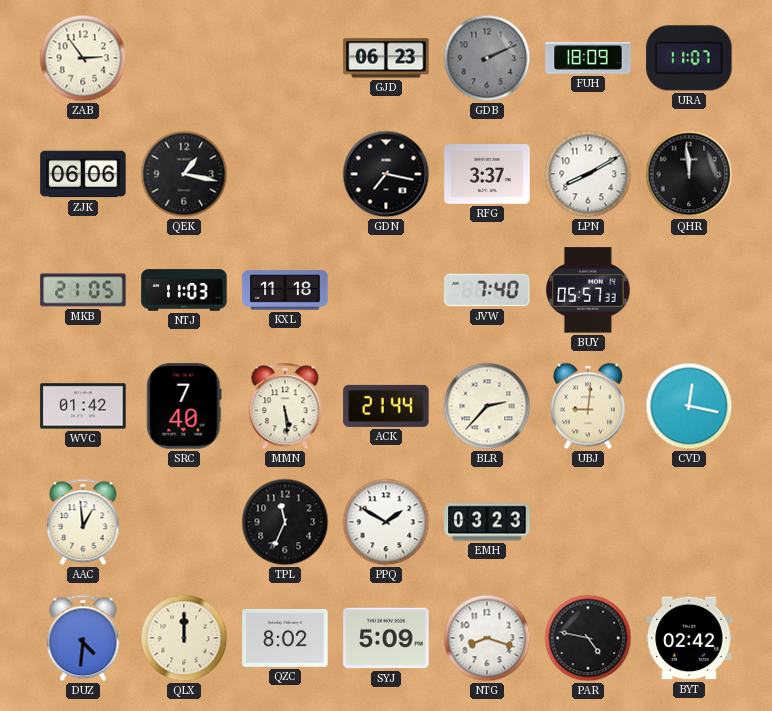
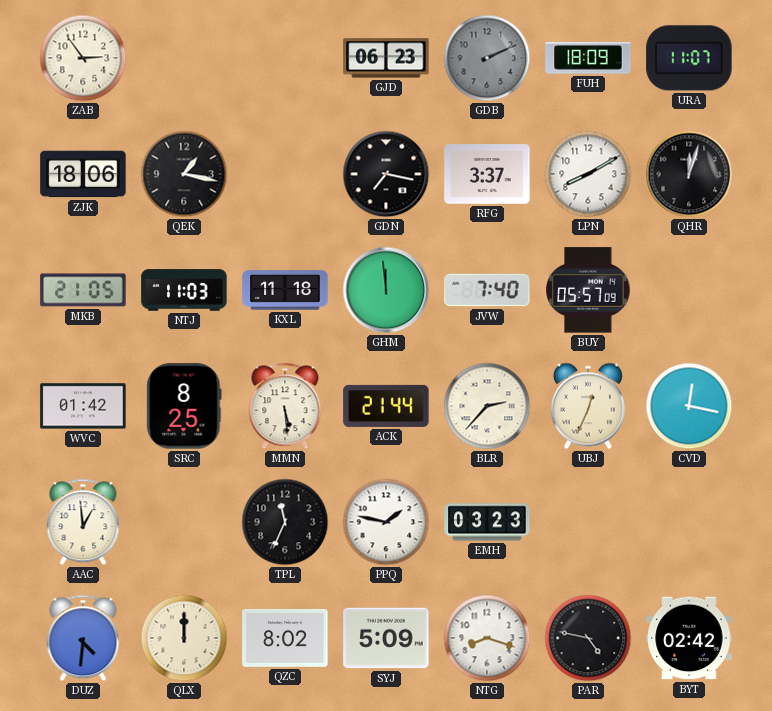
ZJK: 06:06 -> 18:06 (83, 174)
QHR: 11:59 -> 12:03 (689, 174)
GHM: none -> 11:59 (386, 290)
BUY: 05:57:33 -> 05:57:09 (588, 290)
SRC: 7:40 -> 8:25 (184, 406)
UBJ: 9:01 -> 12:34 (588, 406)
PPQ: 1:50 -> 1:47 (386, 522)
